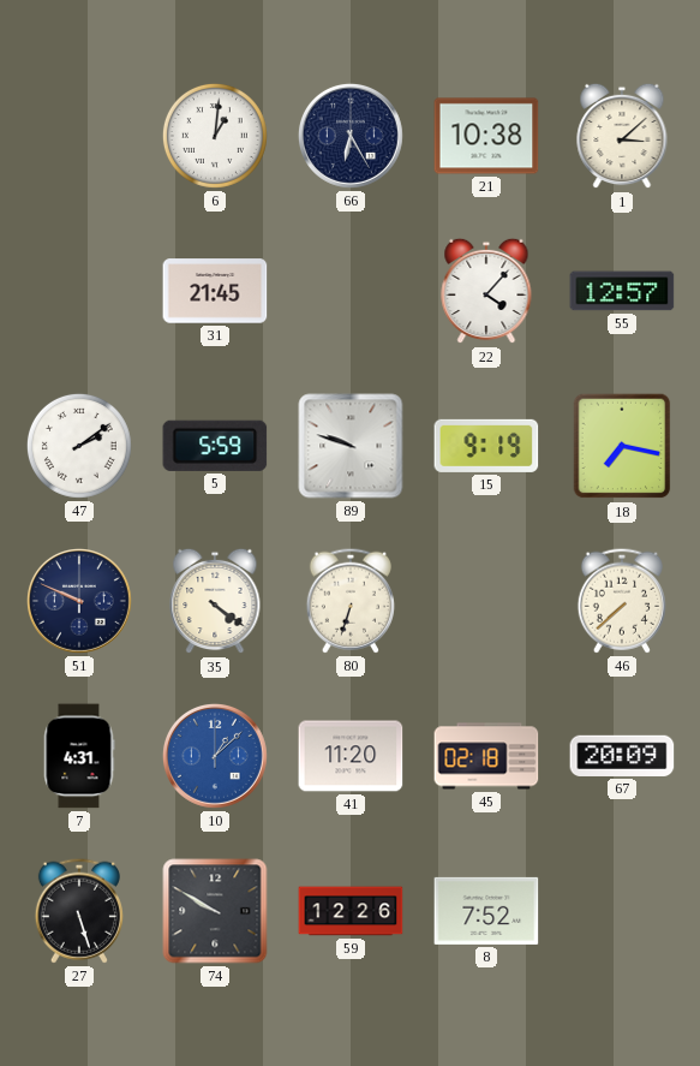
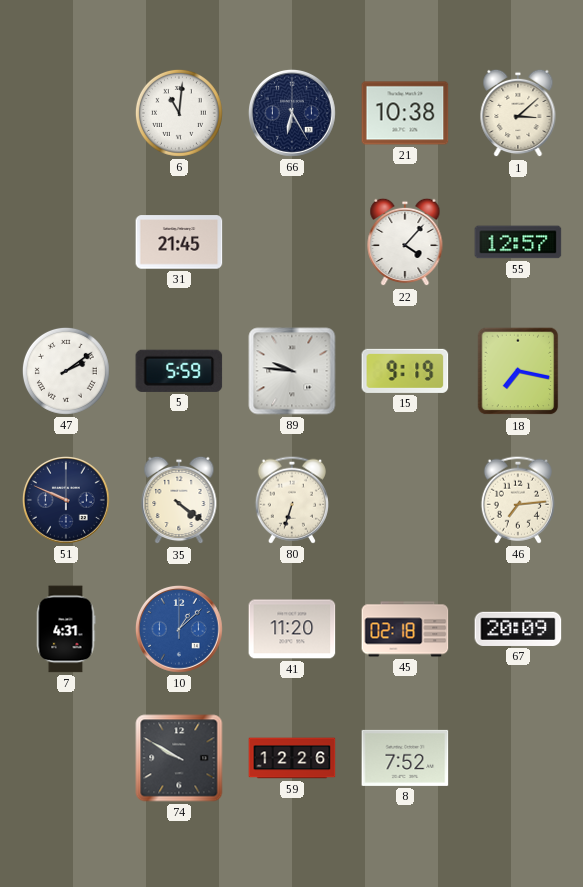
6: 1:01 -> 11:01 (179, 113)
89: 9:48 -> 9:46 (292, 371)
46: 7:38 -> 7:14 (518, 500)
27: 5:27 -> none (79, 911)
